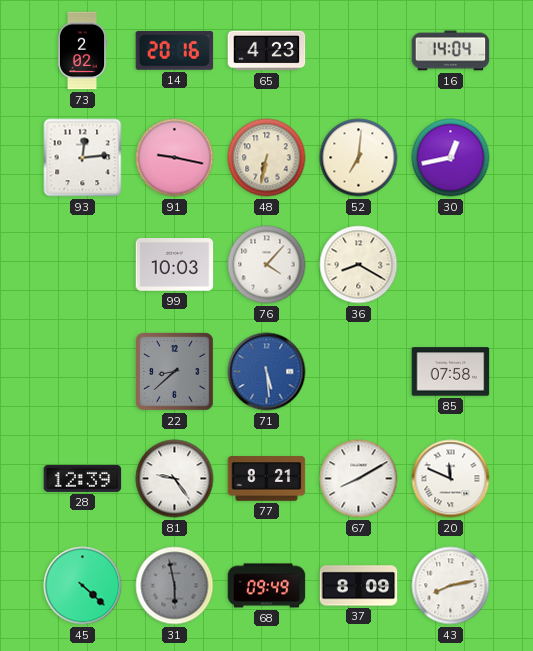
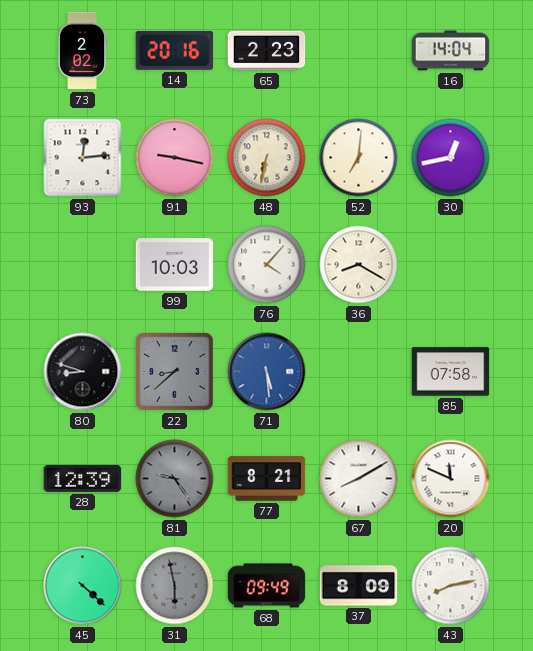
65: 4:23 -> 2:23 (267, 51)
80: none -> 8:48 (83, 372)
81 dial: white -> grey (175, 479)
